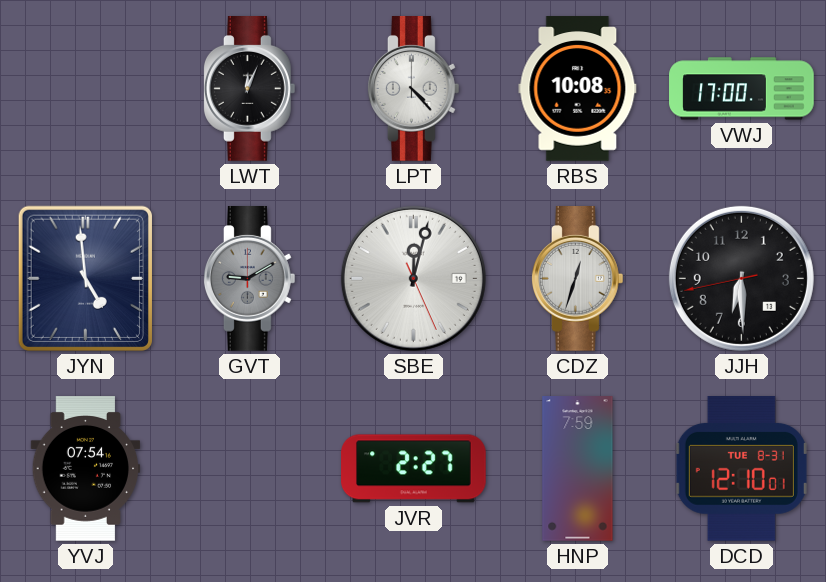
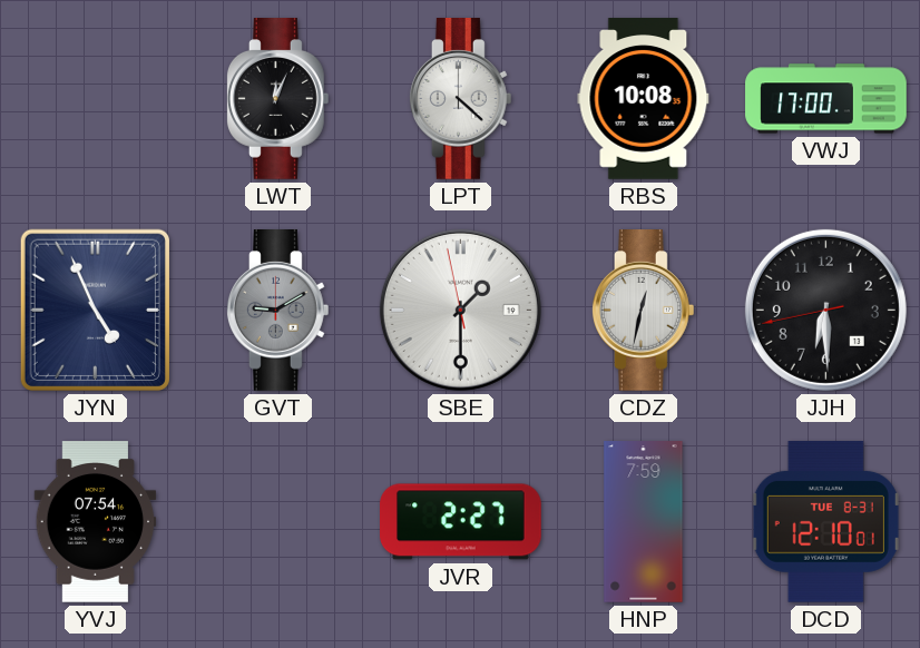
LPT: 4:23 -> 4:22 (460, 99)
JYN: 4:59 -> 4:56 (95, 310)
SBE: 12:02 -> 1:29 (460, 310)
CDZ: 12:33 -> 12:32 (643, 311)
